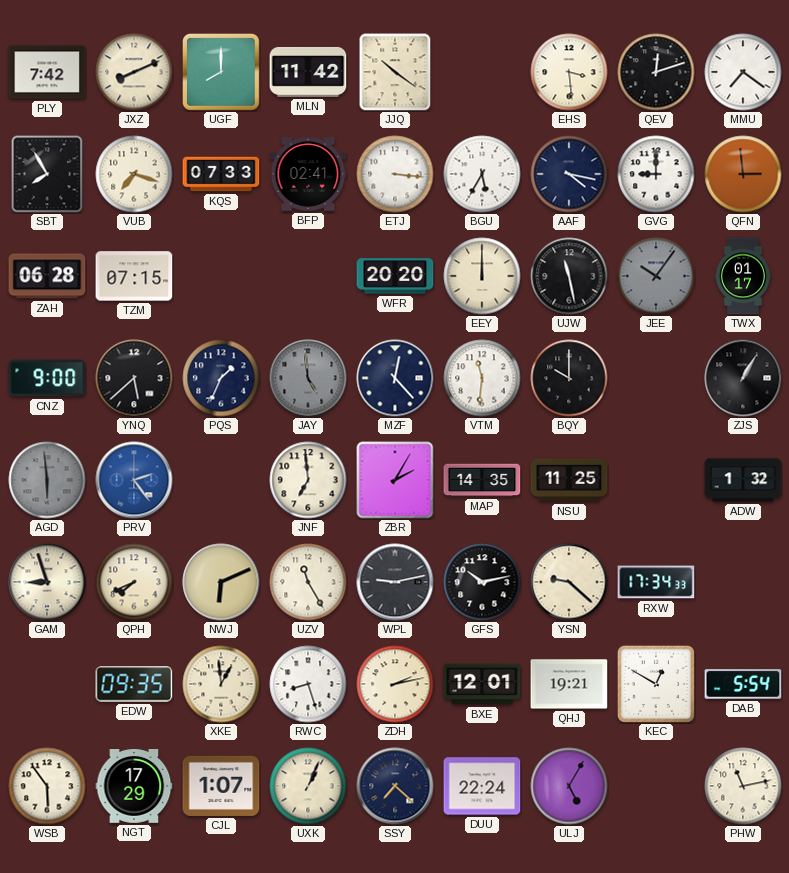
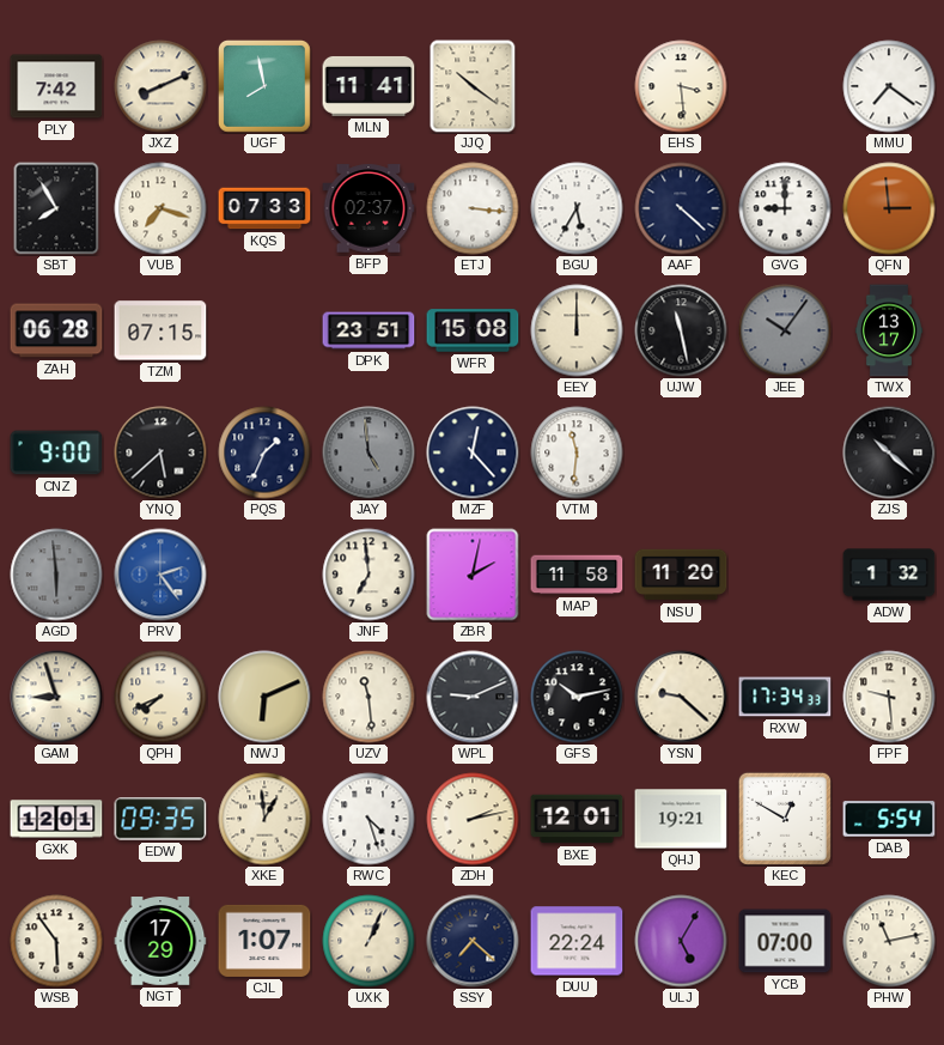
UGF: 8:00 -> 7:58 (264, 86)
MLN: 11:42 -> 11:41 (369, 86)
QEV: 12:12 -> none (656, 72)
BFP: 02:41 -> 02:37 (369, 208)
AAF: 4:17 -> 4:22 (681, 208)
DPK: none -> 23:51 (369, 330)
WFR: 20:20 -> 15:08 (473, 330)
TWX: 01:17 -> 13:17 (889, 330)
BQY: 10:00 -> none (569, 378)
ZJS: 1:05 -> 10:22 (889, 452)
ZBR: 2:05 -> 2:02 (473, 575)
MAP: 14:35 -> 11:58 (577, 575)
NSU: 11:25 -> 11:20 (681, 575)
UZV: 11:25 -> 11:29 (369, 697)
WPL: 9:13 -> 9:11 (473, 697)
FPF: none -> 9:29 (889, 697)
GXK: none -> 12:01 (56, 819)
RWC: 8:27 -> 4:27 (369, 819)
YCB: none -> 07:00 (785, 941)
